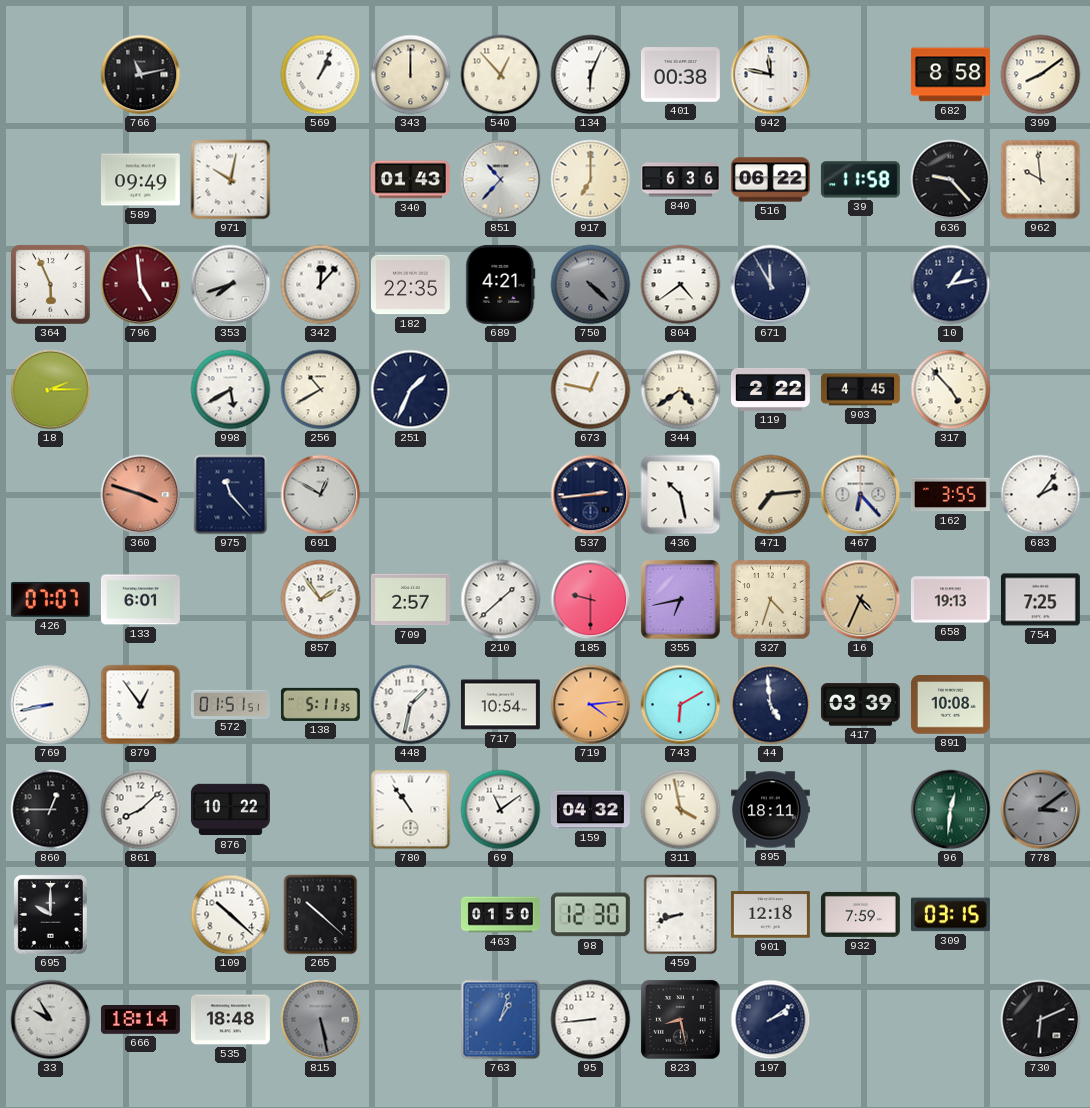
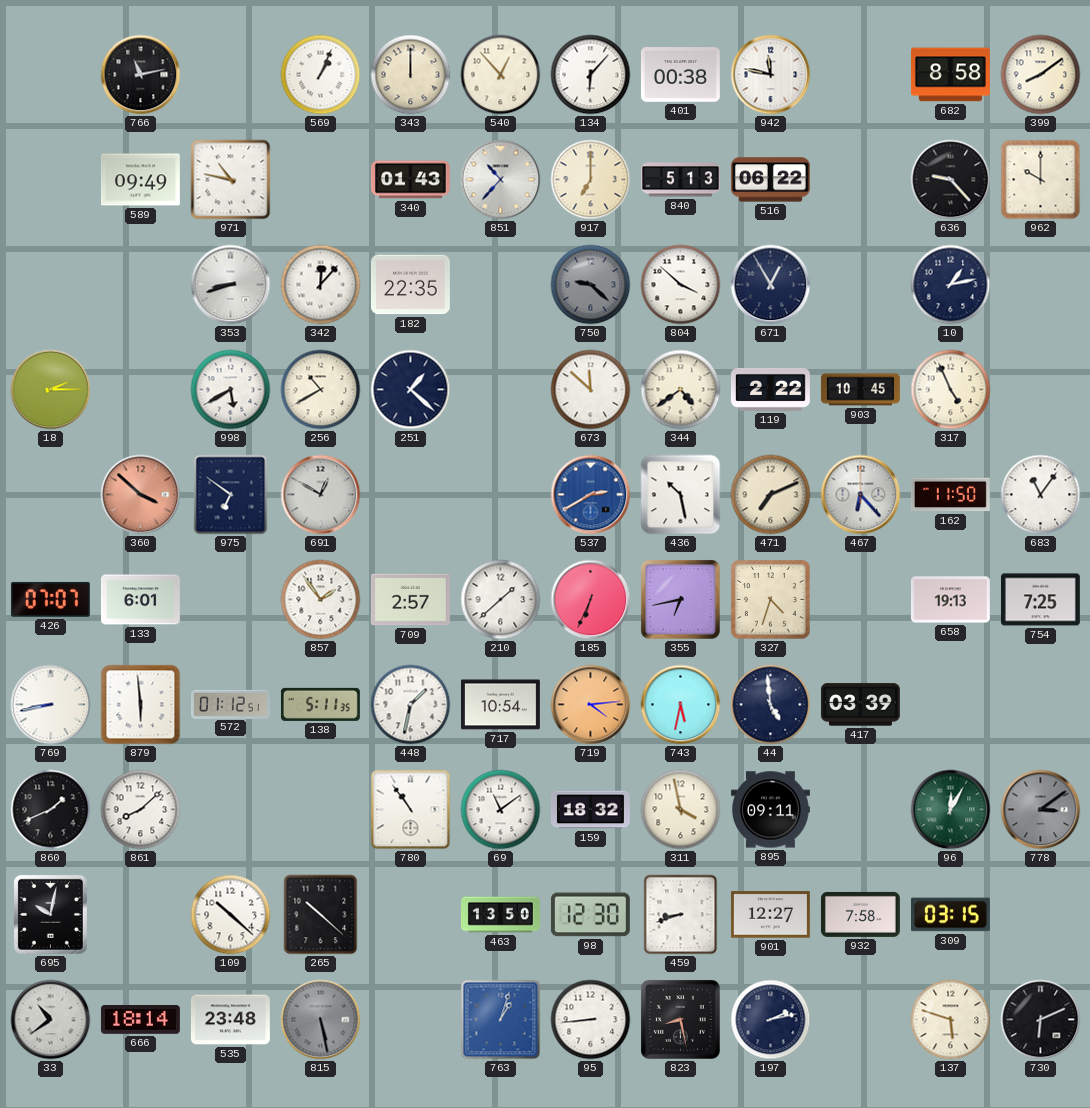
134: 6:04 -> 6:07 (591, 75)
971: 10:02 -> 10:47 (231, 180)
840: 6:36 -> 5:13 (681, 180)
39: 11:58 -> none (860, 180)
962: 9:59 -> 10:00 (1041, 180)
364: 5:56 -> none (51, 285)
796: 4:59 -> none (141, 285)
353: 7:42 -> 8:42 (231, 285)
689: 4:21 -> none (501, 284)
750: 4:22 -> 9:22 (591, 285)
804: 4:39 -> 3:52 (681, 285)
671: 11:55 -> 12:55 (771, 285)
251: 1:34 -> 1:22 (411, 390)
673: 12:47 -> 11:52 (591, 390)
903: 4:45 -> 10:45 (860, 390)
317: 4:53 -> 4:56 (951, 390)
360: 3:48 -> 3:52 (141, 495)
975: 11:23 -> 6:51 (231, 495)
537: 2:44 -> 2:40 (591, 495)
537 dial: navy -> blue (591, 495)
471: 7:14 -> 7:11 (771, 495)
162: 3:55 -> 11:50 (950, 495)
683: 2:06 -> 11:06 (1041, 495)
185: 9:30 -> 6:34 (591, 600)
16: 4:34 -> none (861, 600)
879: 12:54 -> 5:59 (141, 705)
572: 01:51 -> 01:12 (230, 704)
743: 6:10 -> 5:32 (681, 705)
891: 10:08 -> none (950, 705)
860: 12:45 -> 1:41 (51, 810)
876: 10:22 -> none (230, 810)
159: 04:32 -> 18:32 (590, 810)
895: 18:11 -> 09:11 (770, 810)
96: 12:31 -> 12:05 (951, 810)
695: 10:00 -> 10:02 (50, 914)
463: 01:50 -> 13:50 (501, 915)
901: 12:18 -> 12:27 (770, 915)
932: 7:59 -> 7:58 (860, 914)
33: 9:55 -> 10:39 (51, 1020)
535: 18:48 -> 23:48 (230, 1020)
197: 2:09 -> 2:13 (771, 1020)
137: none -> 5:48 (951, 1020)
